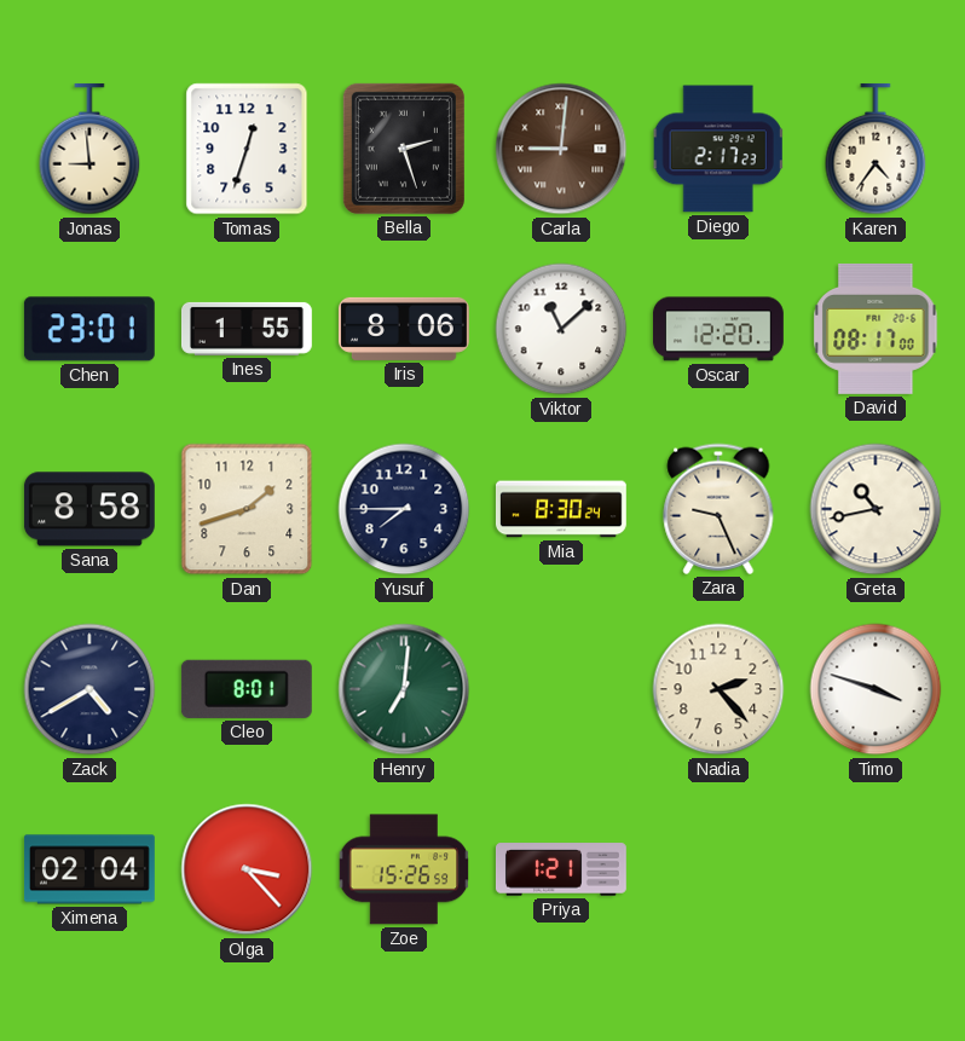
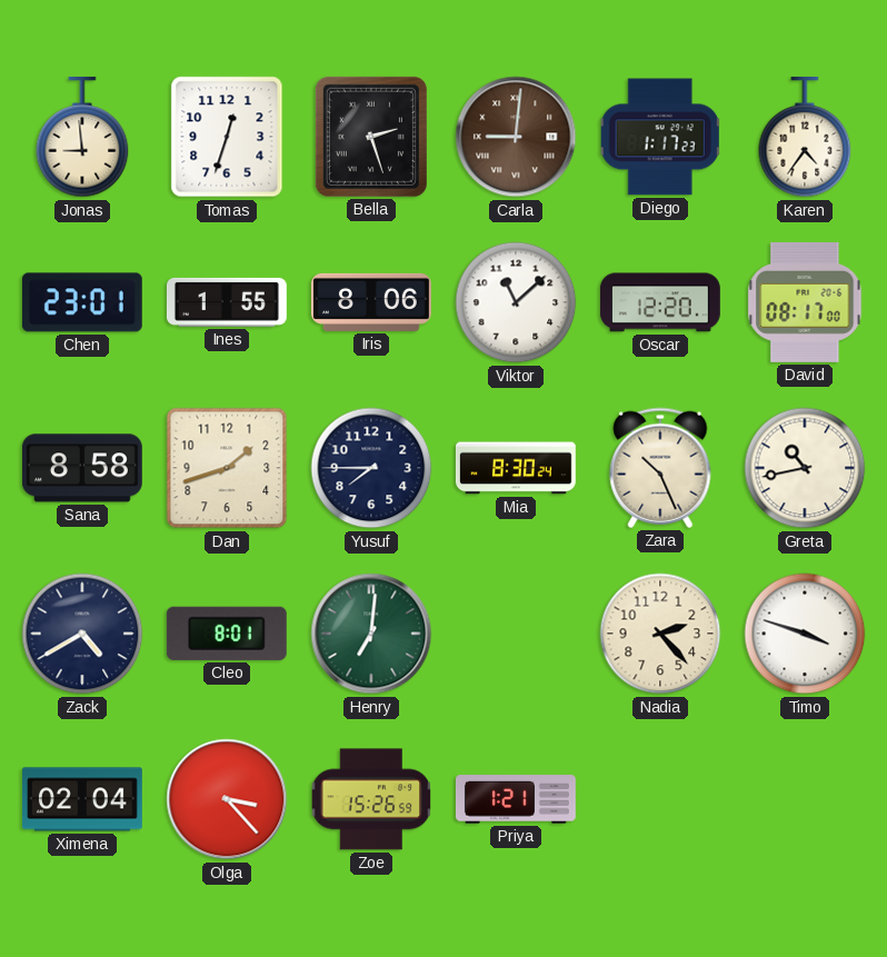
Diego: 2:17 -> 1:17 (660, 137)
Zara: 9:26 -> 10:26 (660, 468)
